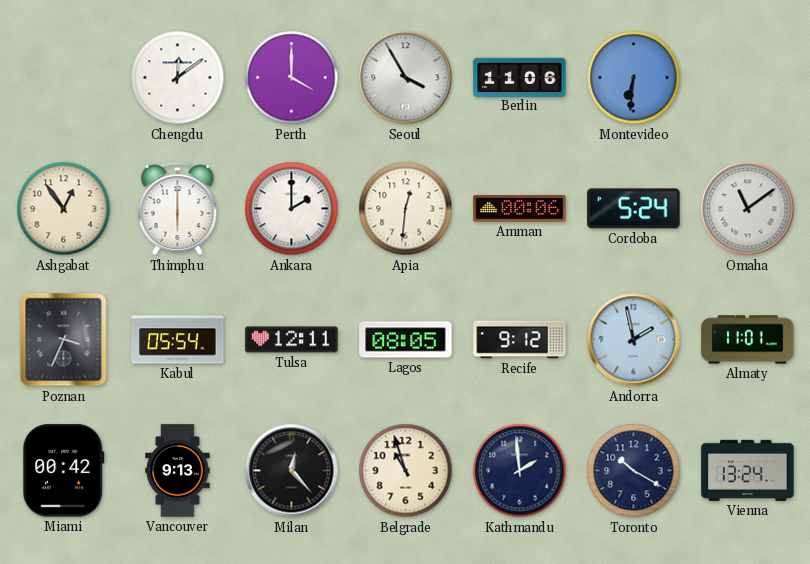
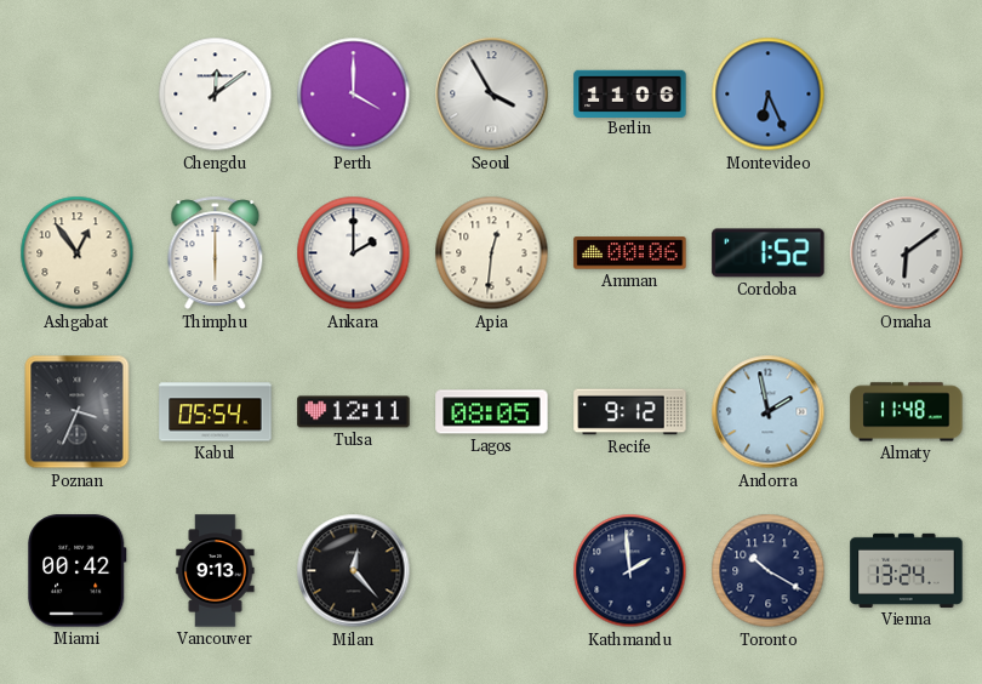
Montevideo: 6:31 -> 6:26 (769, 95)
Cordoba: 5:24 -> 1:52 (769, 253)
Omaha: 11:09 -> 6:09 (907, 253)
Almaty: 11:01 -> 11:48 (907, 412)
Belgrade: 10:57 -> none (406, 471)
